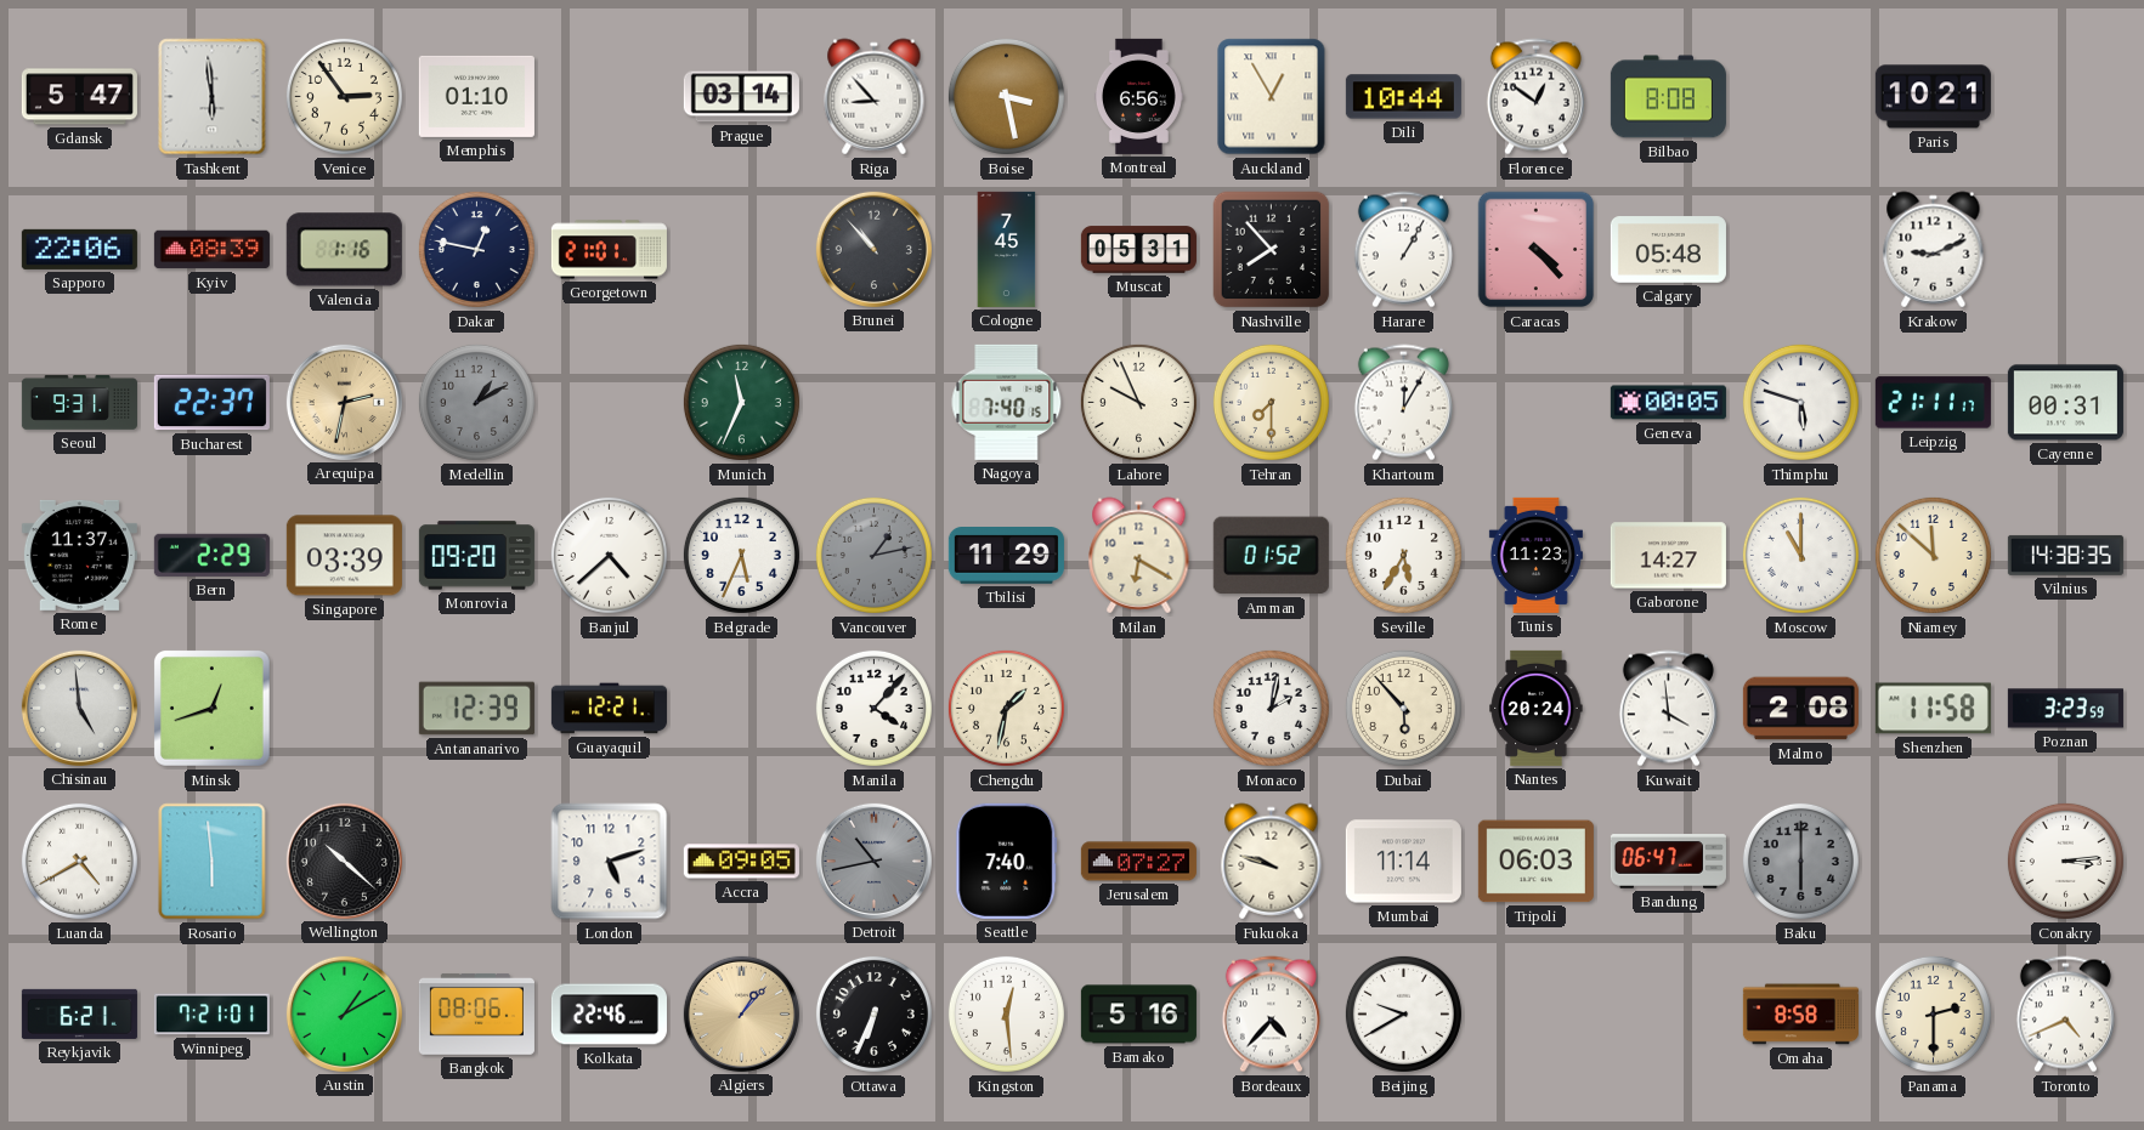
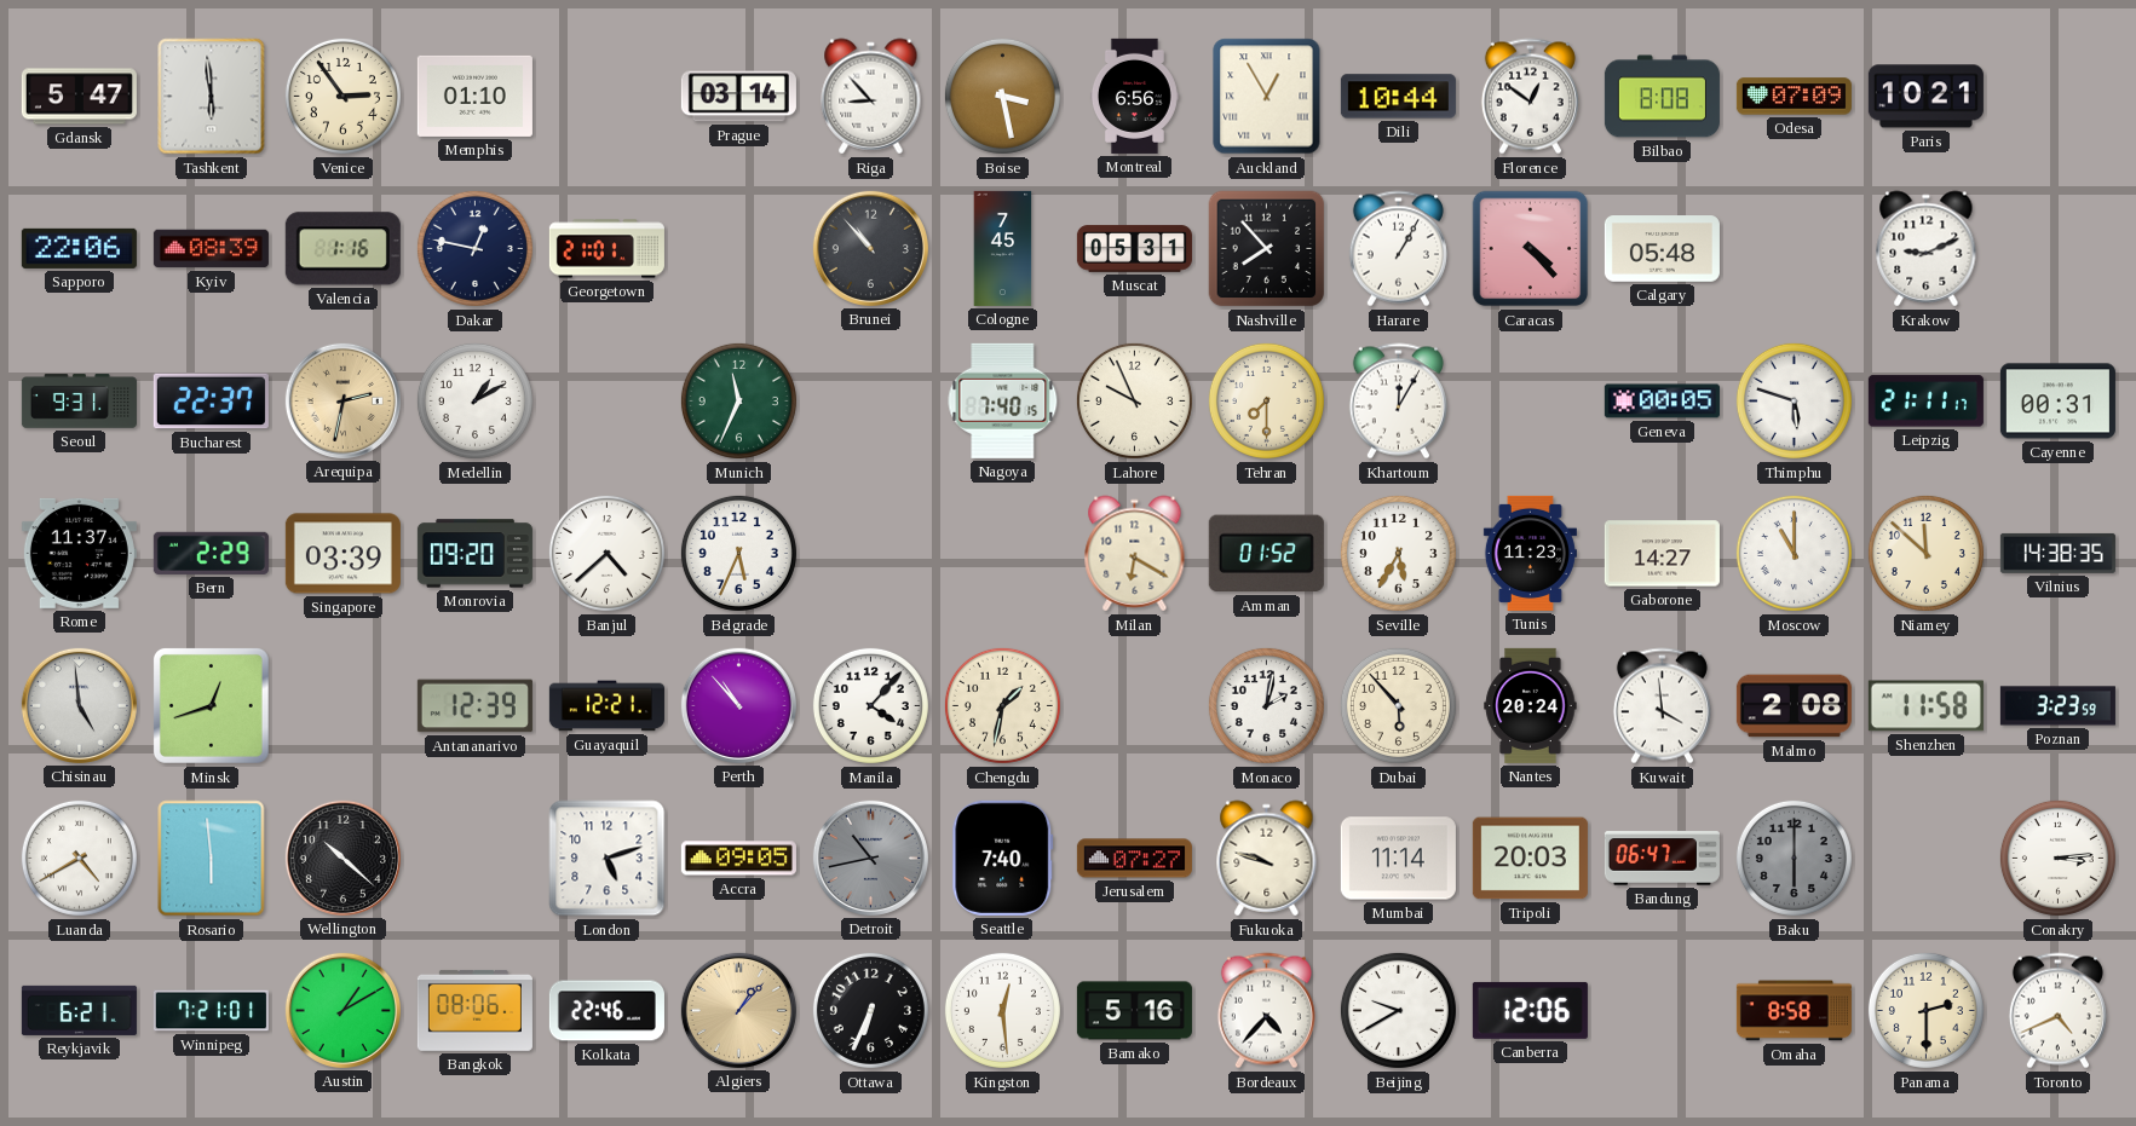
Odesa: none -> 07:09 (1794, 97)
Medellin dial: grey -> white (474, 400)
Vancouver: 1:13 -> none (873, 555)
Tbilisi: 11:29 -> none (1006, 556)
Perth: none -> 10:53 (738, 705)
Tripoli: 06:03 -> 20:03 (1530, 859)
Canberra: none -> 12:06 (1530, 1010)
